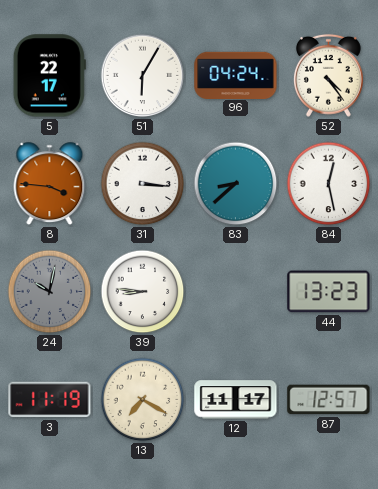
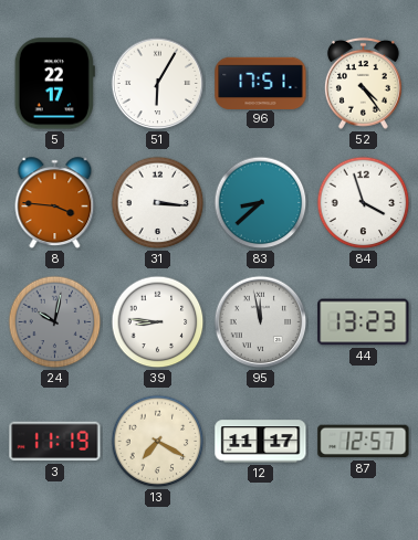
96: 04:24 -> 17:51 (261, 83)
84: 12:28 -> 3:57 (364, 203)
95: none -> 11:58 (261, 322)
